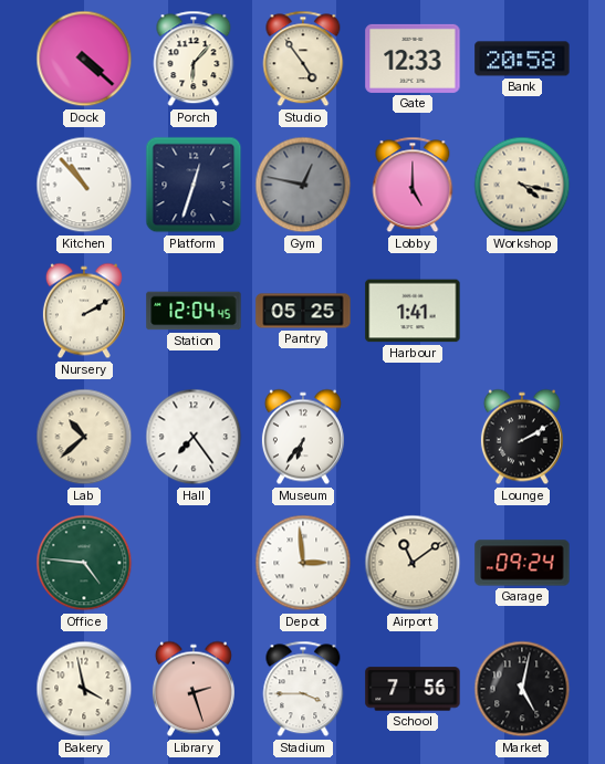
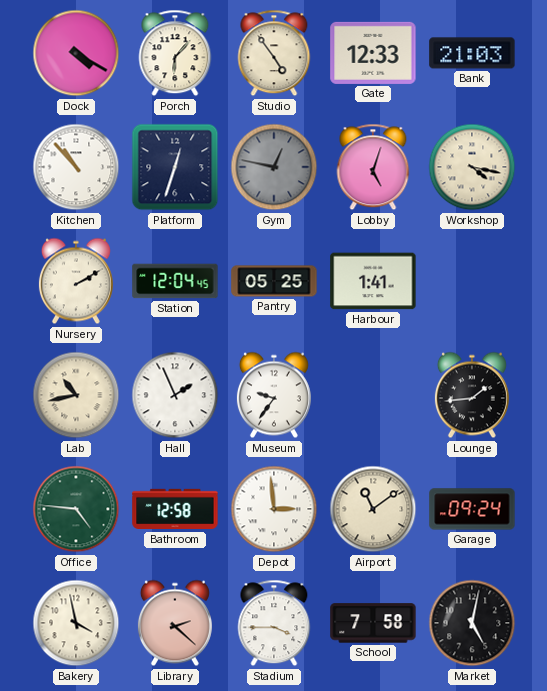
Dock: 4:22 -> 4:20 (76, 53)
Bank: 20:58 -> 21:03 (472, 53)
Lobby: 5:00 -> 5:03 (373, 167)
Lab: 10:38 -> 10:43 (76, 395)
Hall: 7:24 -> 1:56 (175, 395)
Museum: 6:36 -> 9:36 (274, 395)
Lounge: 2:10 -> 1:44 (472, 395)
Bathroom: none -> 12:58 (175, 509)
Library: 2:27 -> 2:22 (175, 623)
School: 7:56 -> 7:58 (373, 623)
